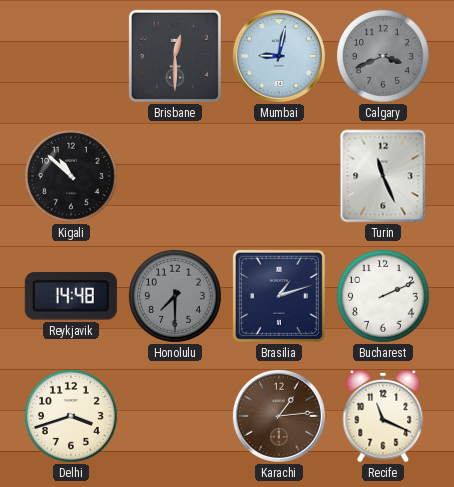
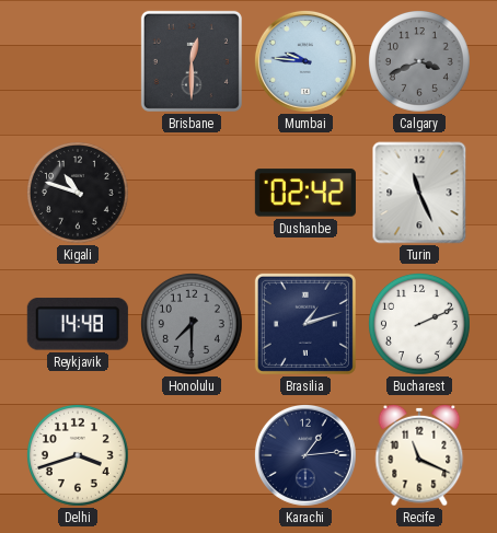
Mumbai: 9:02 -> 9:46 (305, 61)
Kigali: 10:52 -> 10:48 (79, 194)
Dushanbe: none -> 02:42 (305, 193)
Karachi dial: brown -> navy (305, 455)
